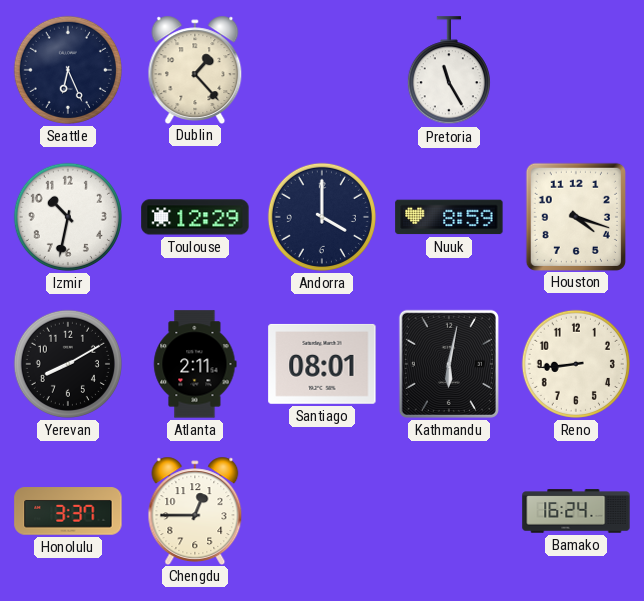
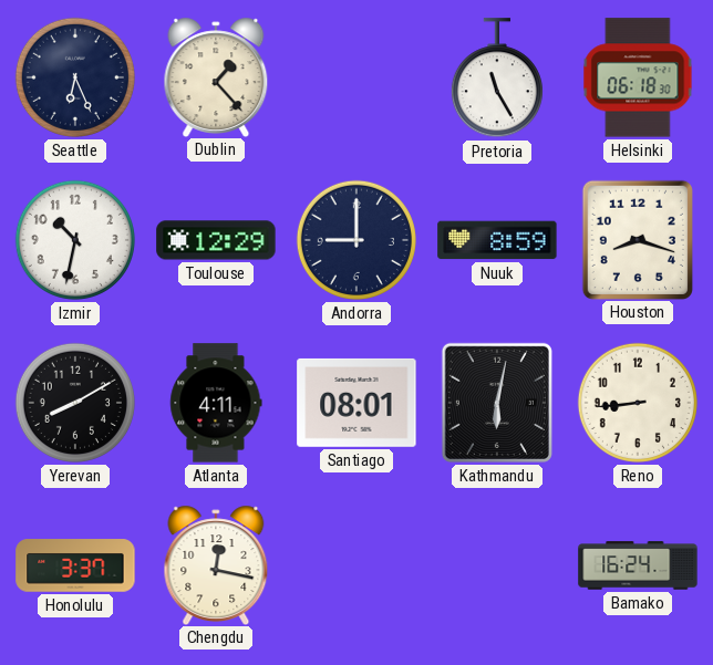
Helsinki: none -> 06:18 (638, 77)
Andorra: 4:00 -> 9:00 (356, 240)
Houston: 4:18 -> 8:18 (638, 239)
Atlanta: 2:11 -> 4:11 (216, 403)
Chengdu: 12:45 -> 12:17 (216, 564)
